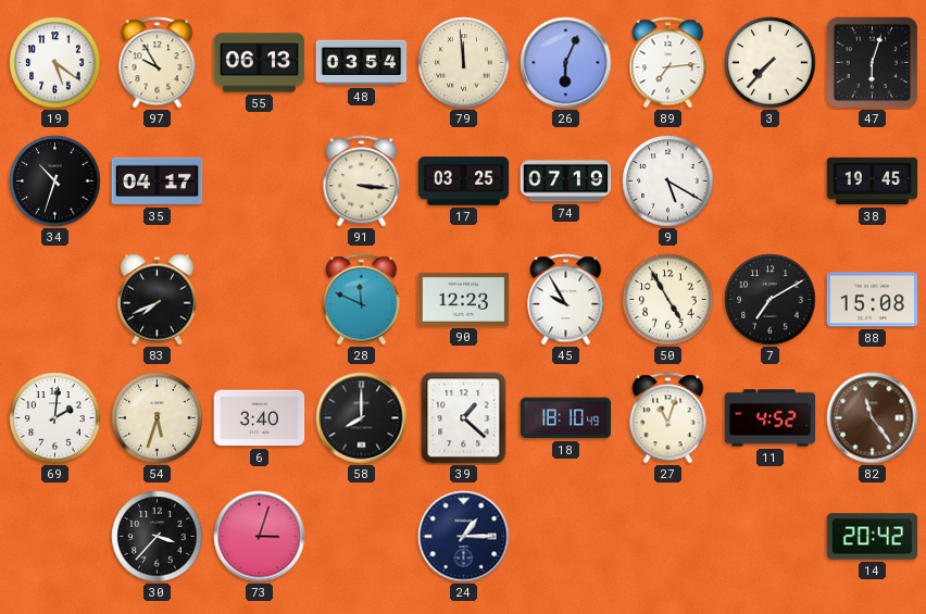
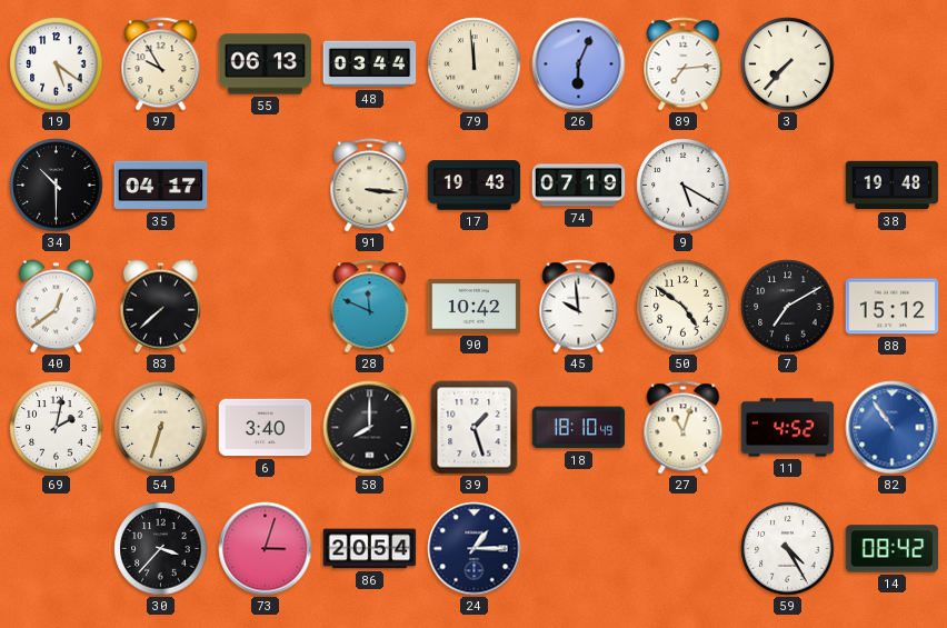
48: 03:54 -> 03:44 (370, 64)
47: 6:03 -> none (872, 62)
34: 10:33 -> 10:30 (57, 186)
17: 03:25 -> 19:43 (475, 186)
38: 19:45 -> 19:48 (893, 186)
40: none -> 12:39 (56, 307)
83: 7:41 -> 7:38 (160, 307)
90: 12:23 -> 10:42 (475, 306)
45: 9:55 -> 9:59 (579, 307)
50: 4:55 -> 4:51 (684, 307)
88: 15:08 -> 15:12 (893, 307)
69: 2:01 -> 2:02 (57, 428)
54: 5:33 -> 6:33 (161, 428)
39: 1:22 -> 1:27 (475, 428)
82: 11:24 -> 10:54 (893, 428)
82 dial: brown -> blue (893, 428)
86: none -> 20:54 (370, 549)
59: none -> 4:25 (788, 549)
14: 20:42 -> 08:42 (893, 549)
